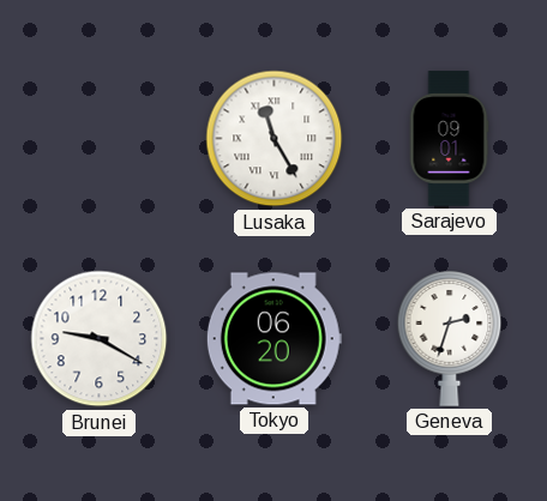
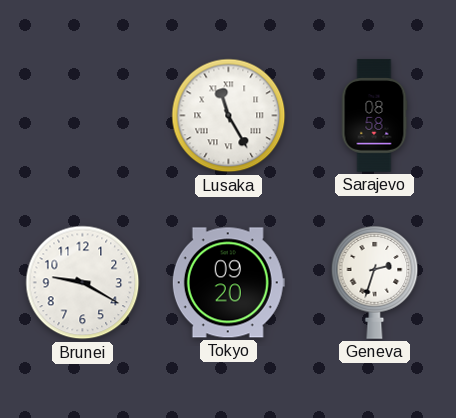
Sarajevo: 09:01 -> 08:58 (374, 116)
Tokyo: 06:20 -> 09:20 (228, 283)
